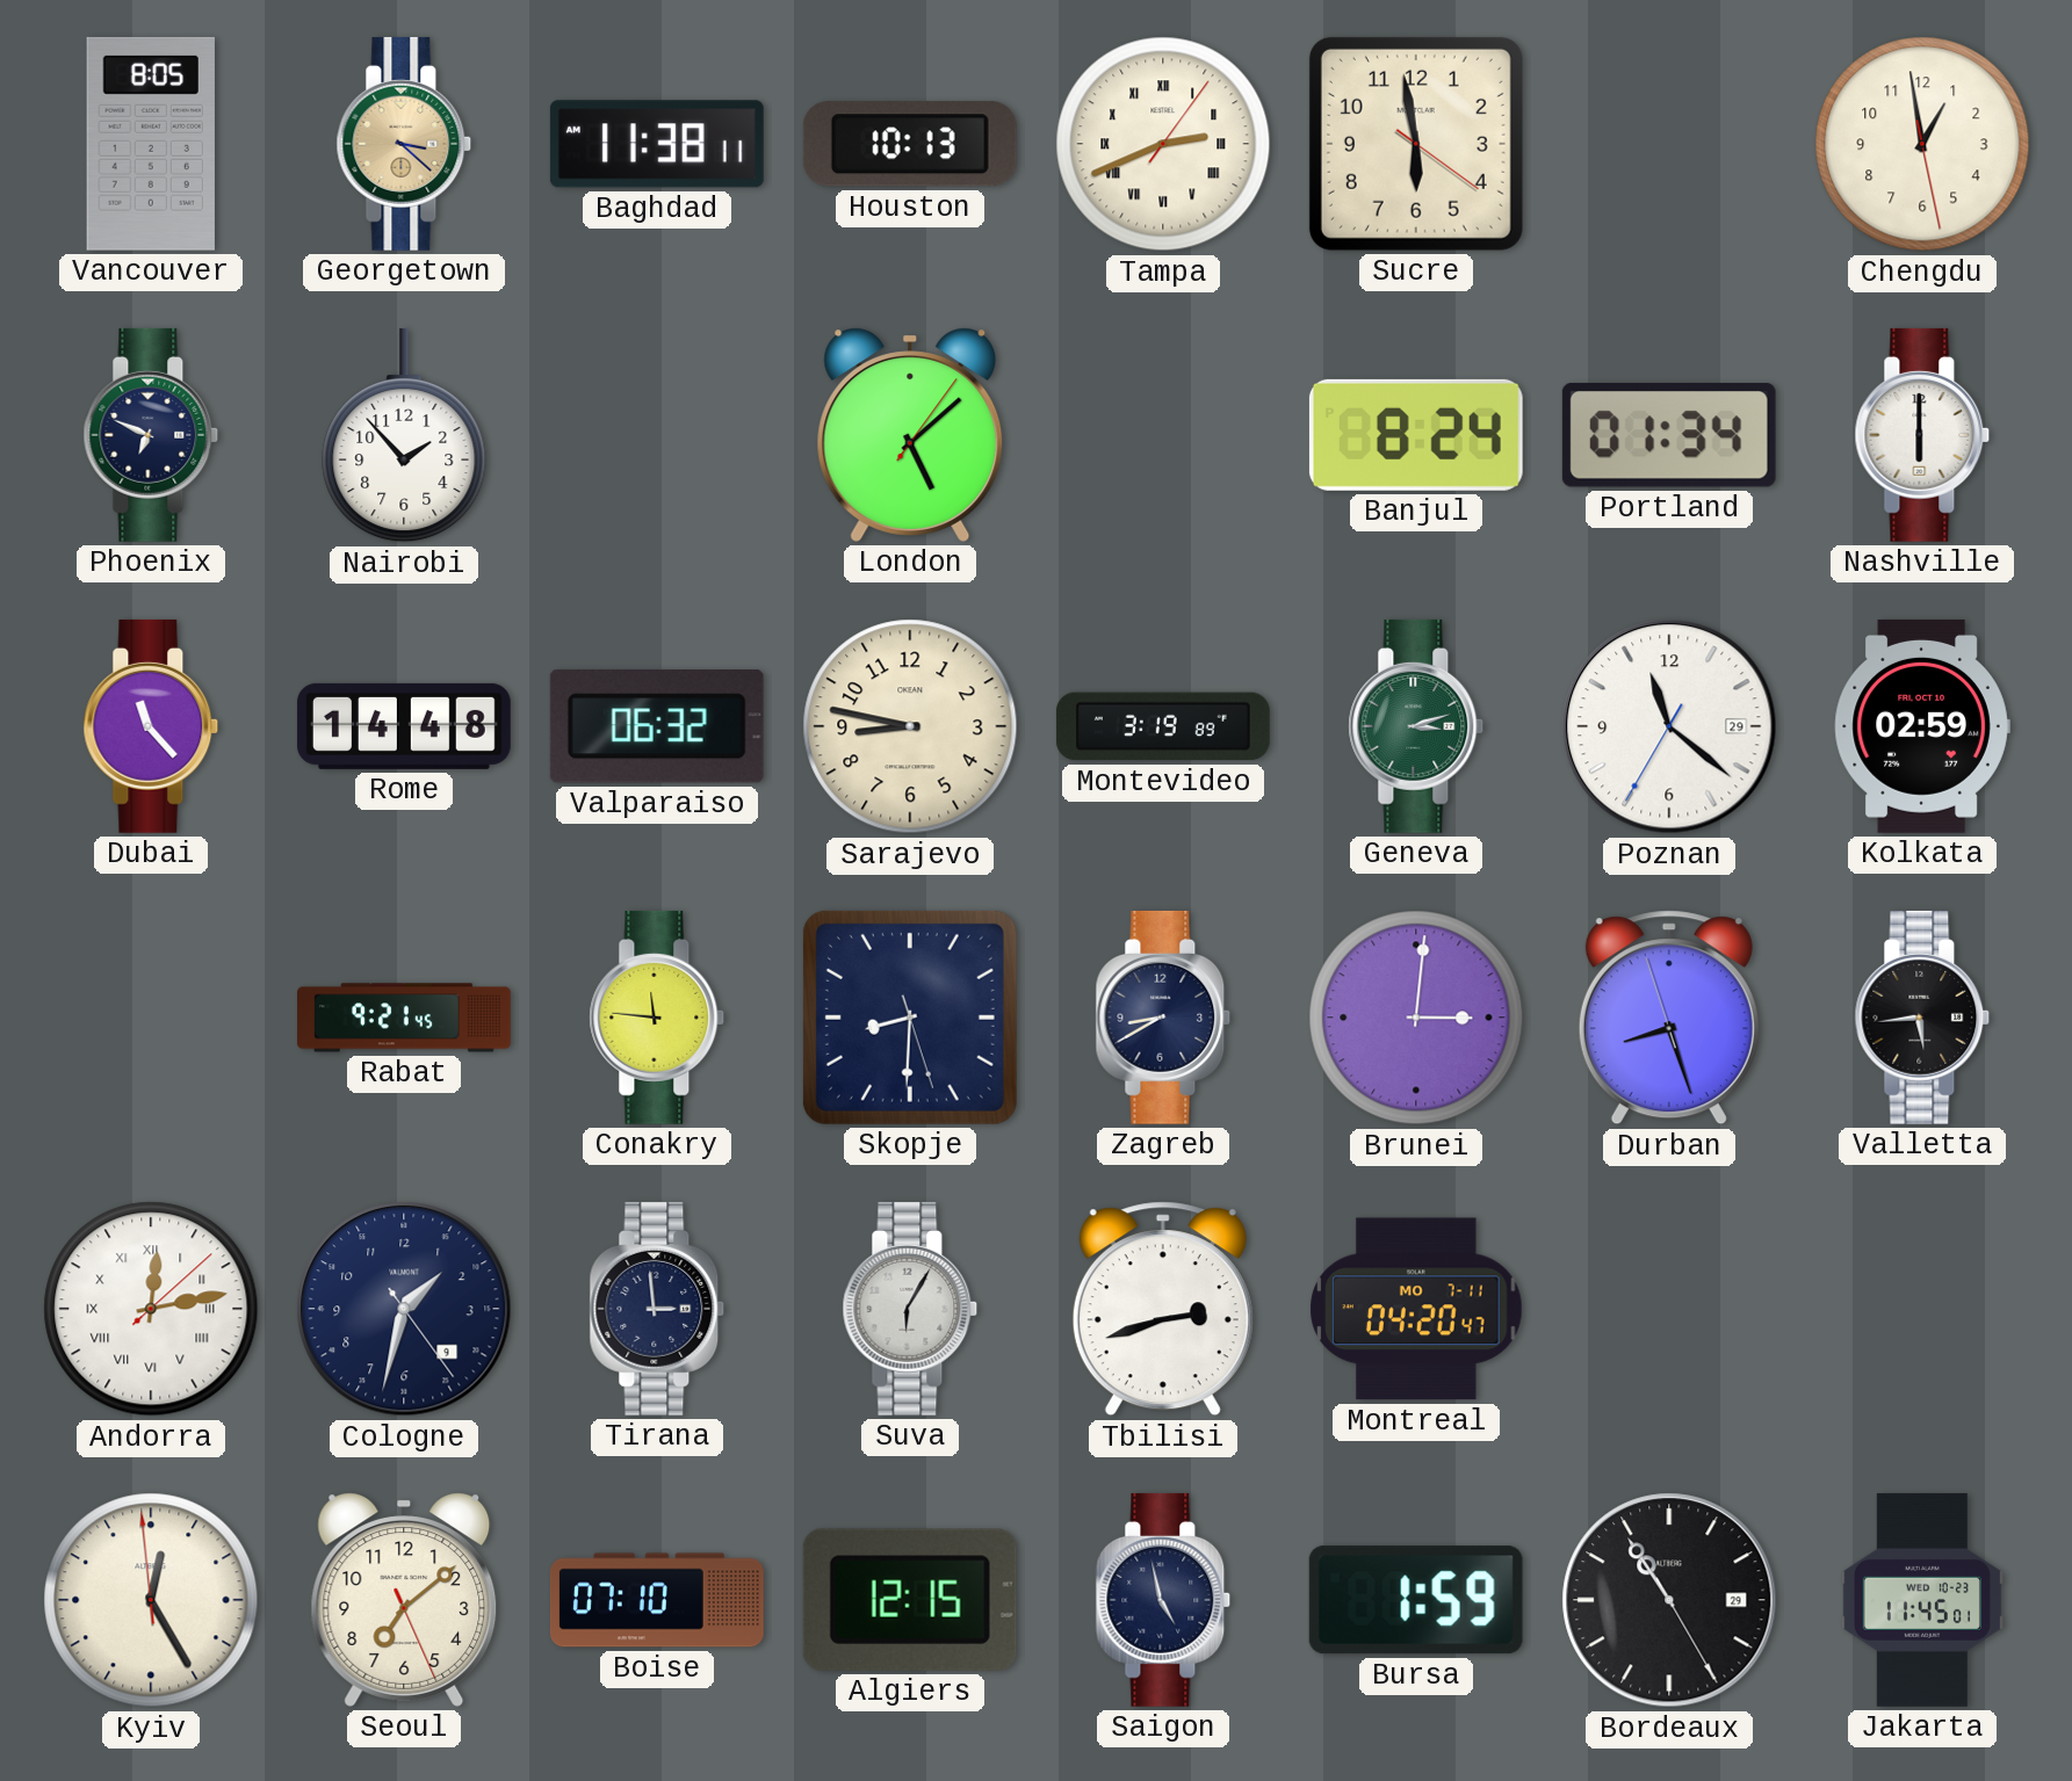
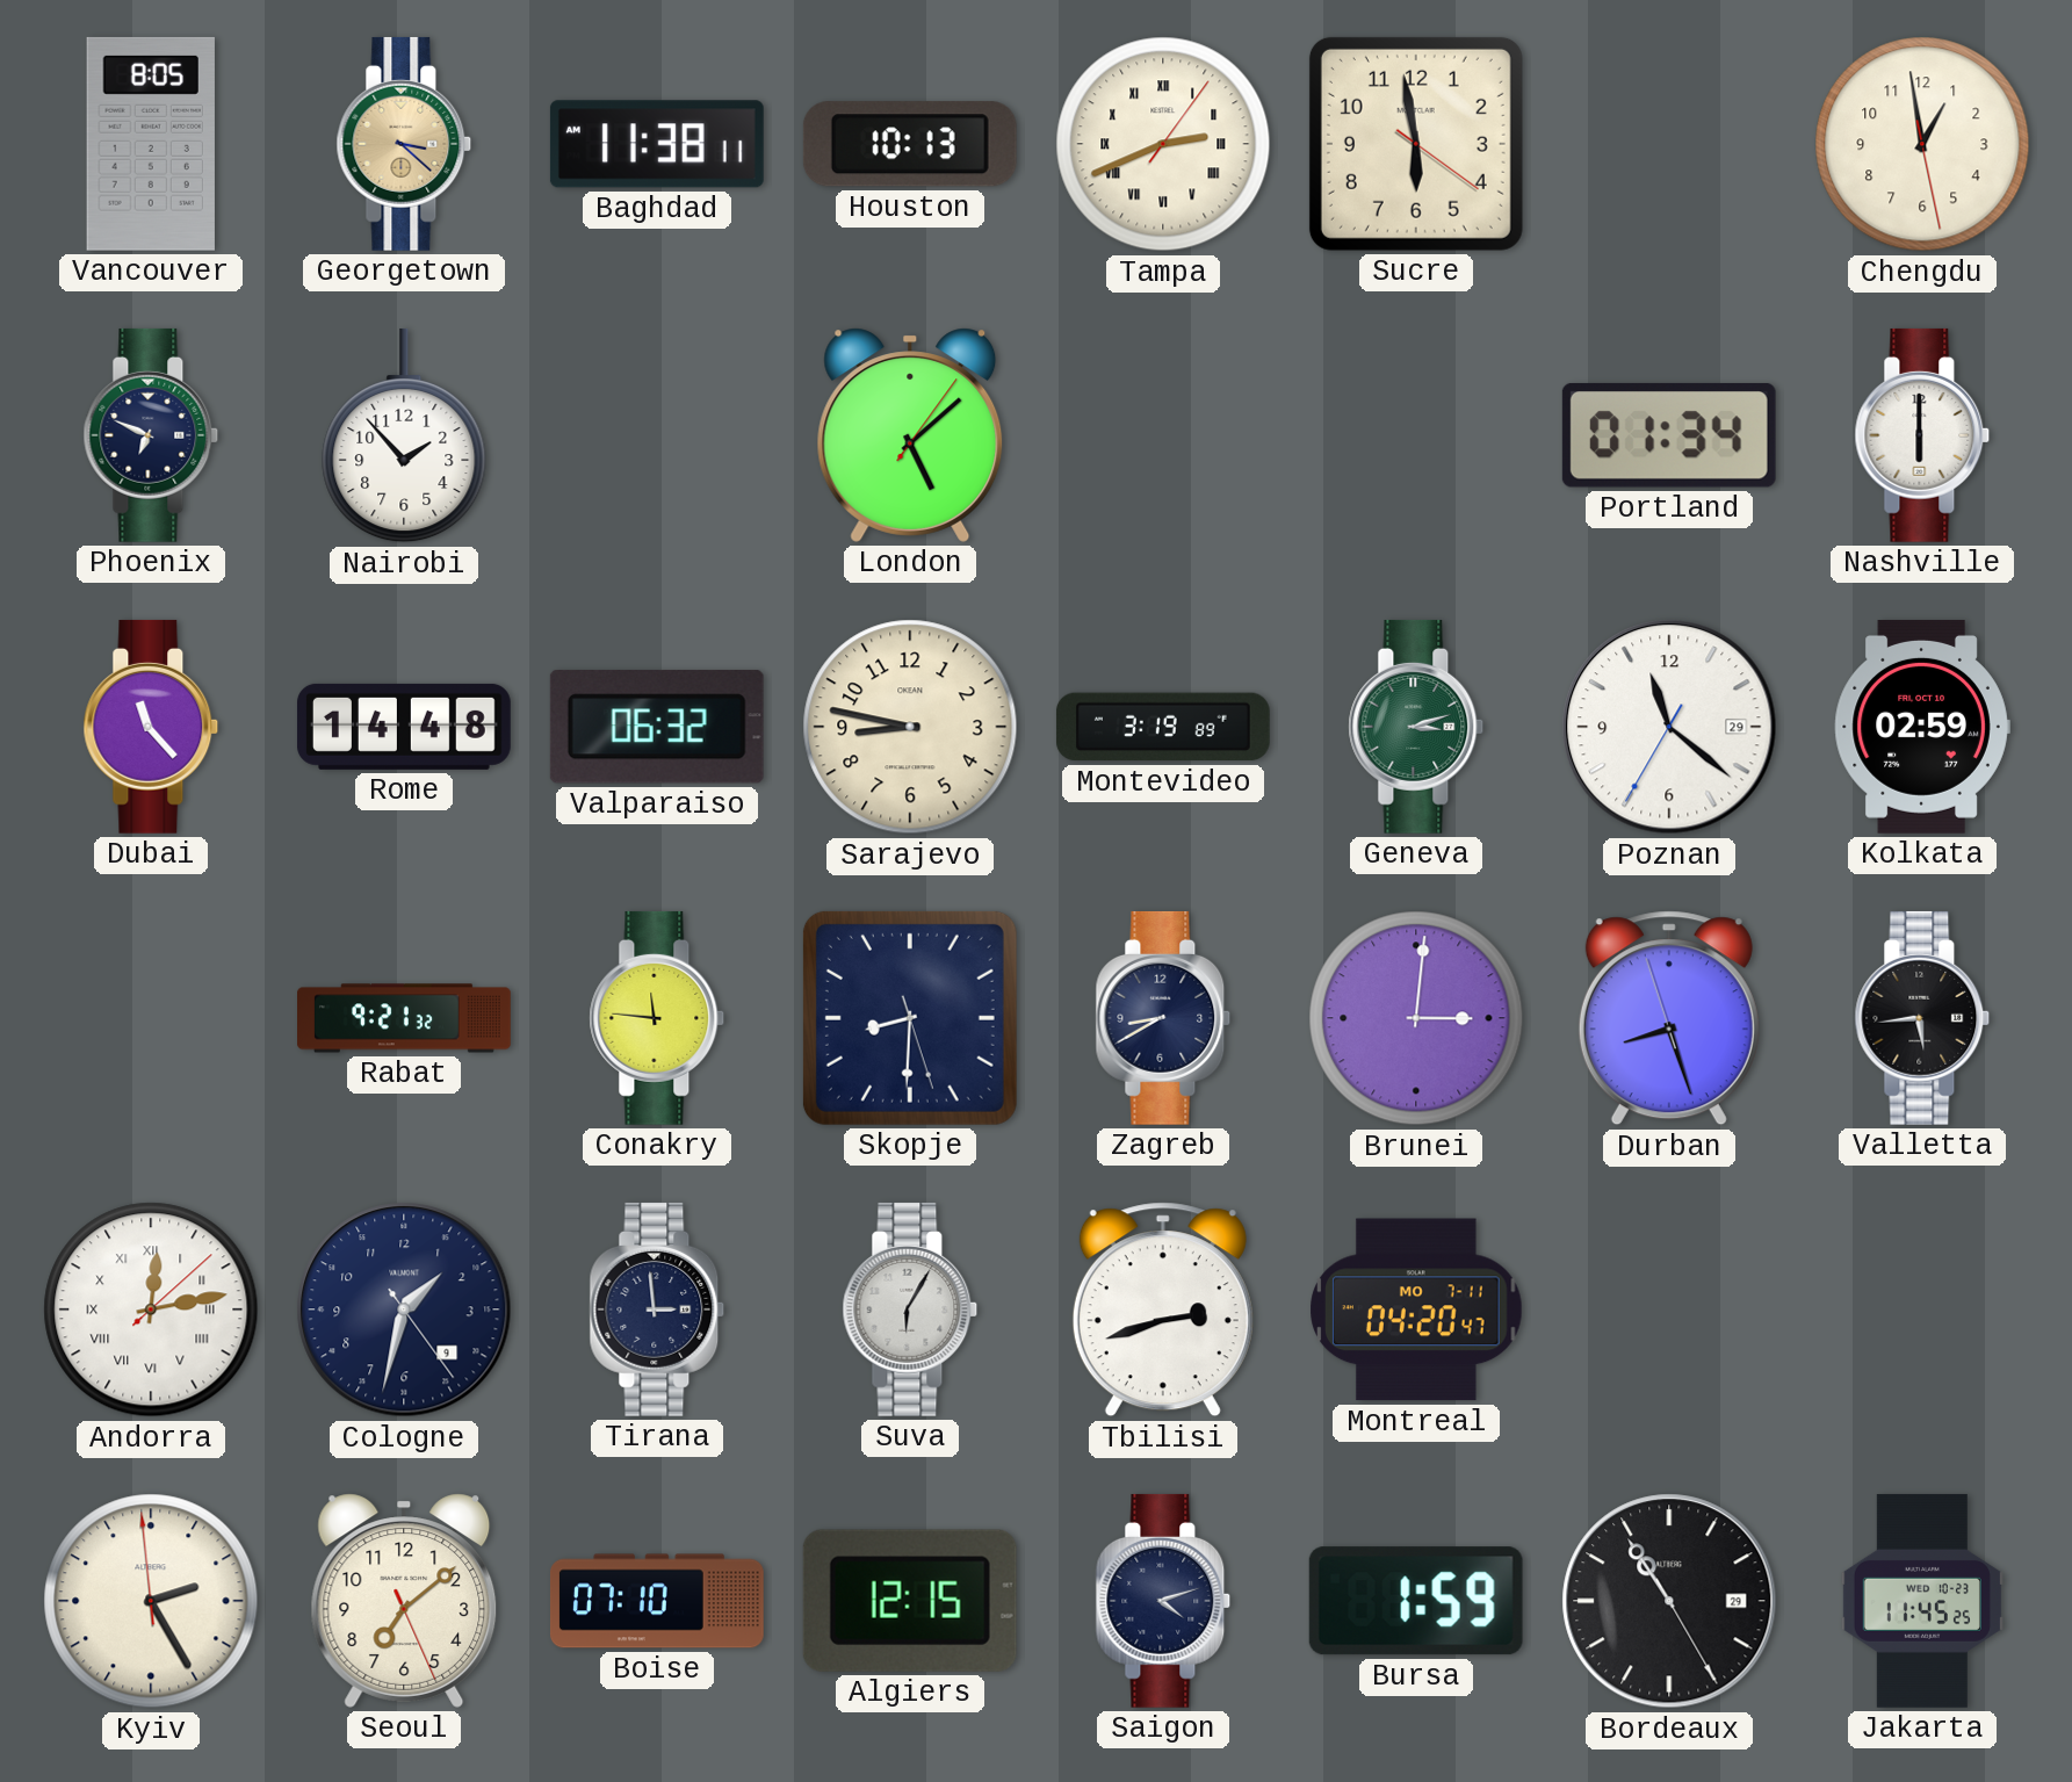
Banjul: 8:24 -> none (1416, 435)
Rabat: 9:21:45 -> 9:21:32 (405, 1018)
Kyiv: 12:24 -> 2:24 (151, 1601)
Saigon: 4:58 -> 4:12 (1163, 1601)
Jakarta: 11:45:01 -> 11:45:25 (1922, 1601)
